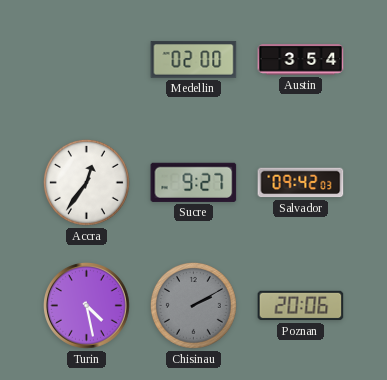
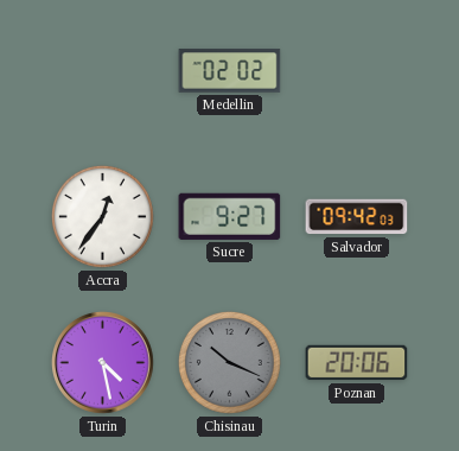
Medellin: 02:00 -> 02:02 (230, 71)
Austin: 3:54 -> none (301, 60)
Chisinau: 2:10 -> 10:19 (229, 362)
